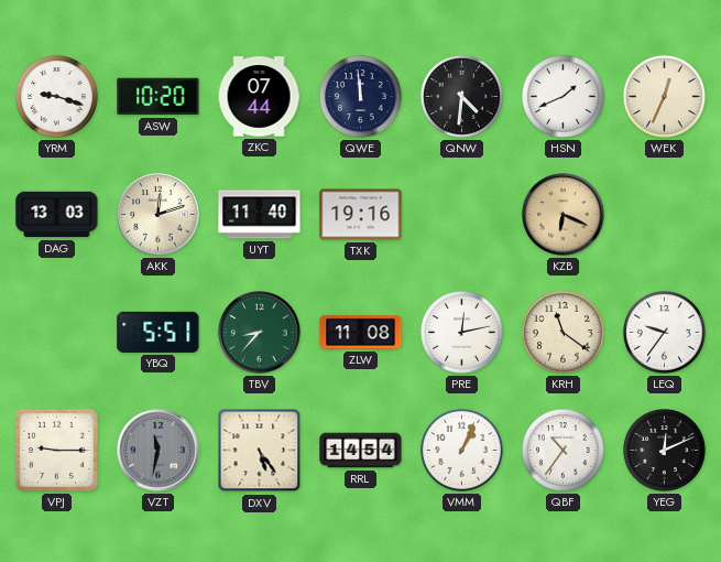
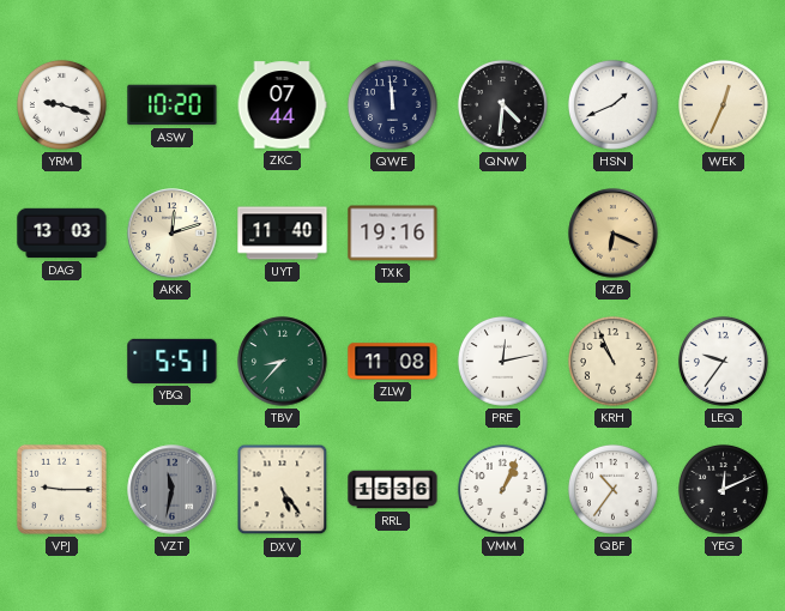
KRH: 11:21 -> 10:56 (612, 361)
RRL: 14:54 -> 15:36 (393, 490)
